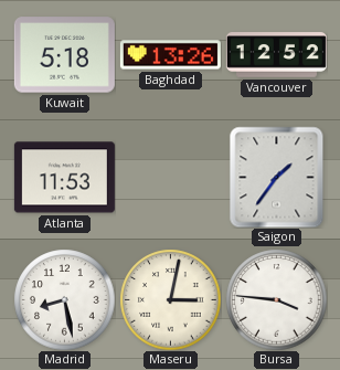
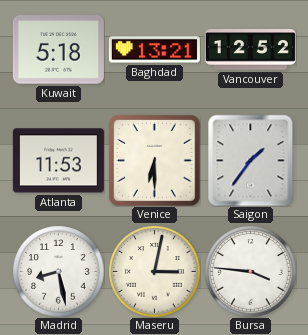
Baghdad: 13:26 -> 13:21 (154, 50)
Venice: none -> 6:30 (155, 161)
